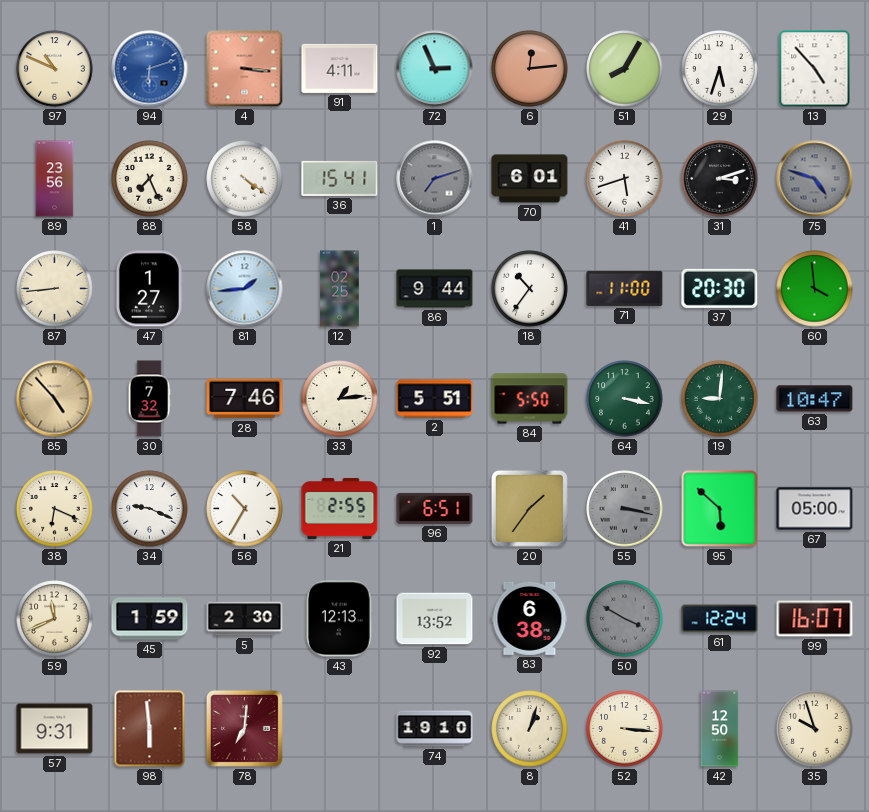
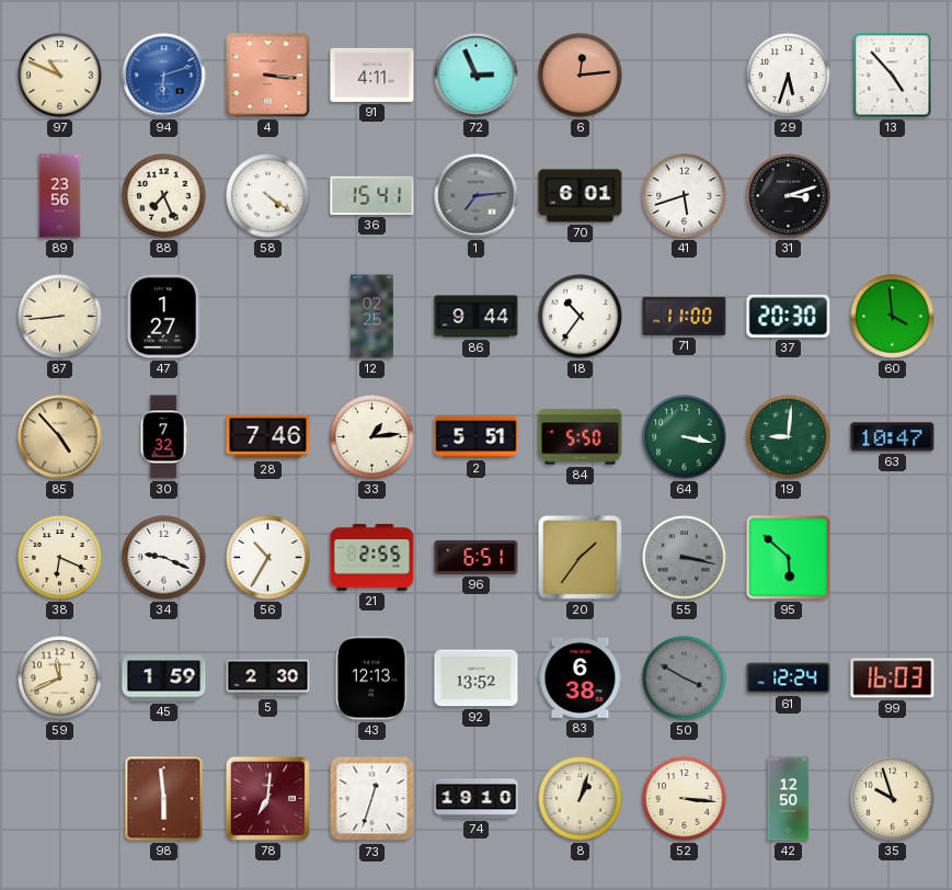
51: 8:05 -> none (625, 69)
1: 7:12 -> 7:14 (477, 196)
75: 4:48 -> none (815, 179)
81: 1:44 -> none (245, 289)
67: 05:00 -> none (815, 509)
99: 16:07 -> 16:03 (893, 678)
57: 9:31 -> none (55, 729)
73: none -> 12:33 (372, 799)
